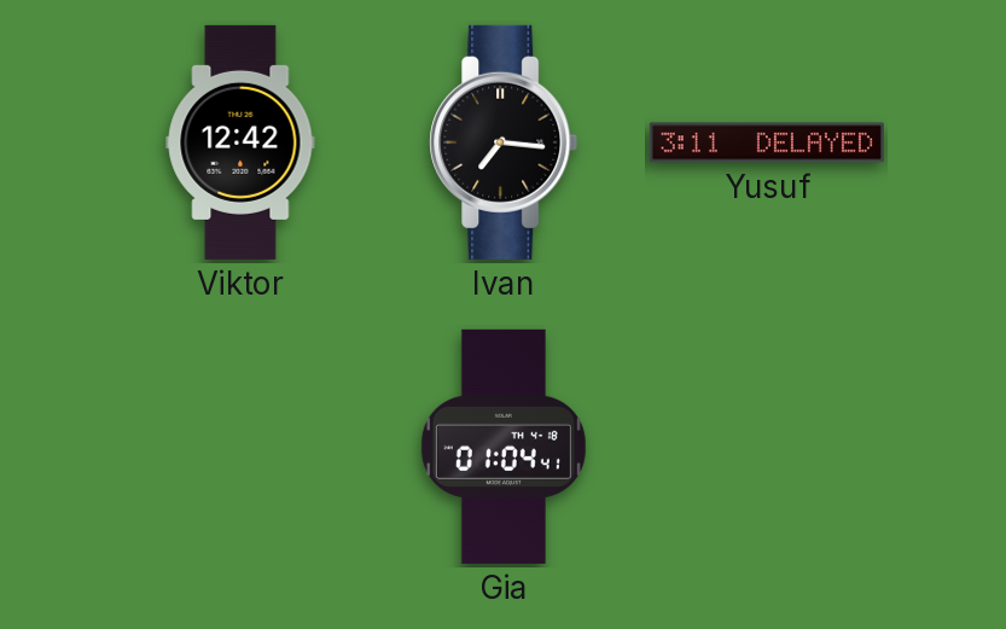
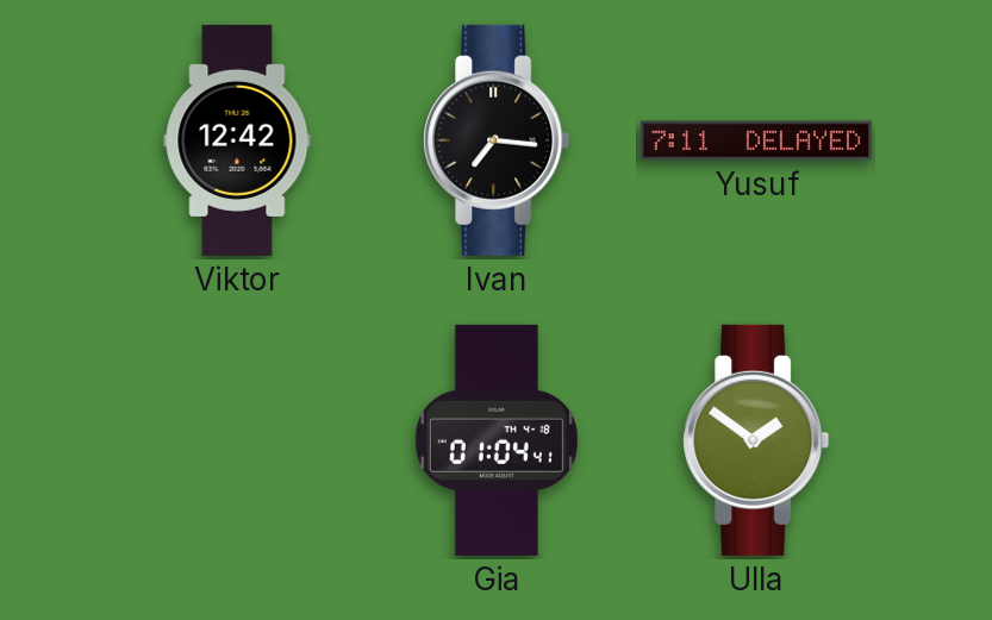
Yusuf: 3:11 -> 7:11 (756, 140)
Ulla: none -> 1:51 (756, 440)
